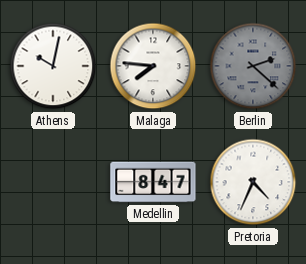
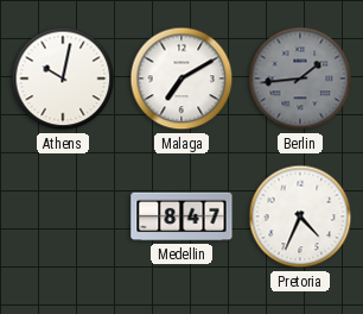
Malaga: 7:46 -> 7:10 (181, 78)
Berlin: 2:22 -> 1:44 (300, 78)
